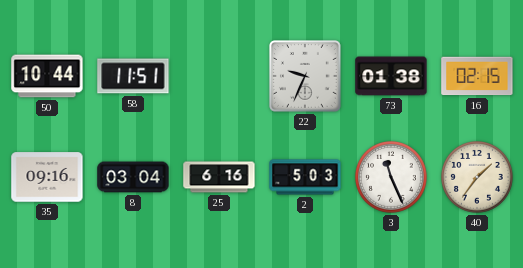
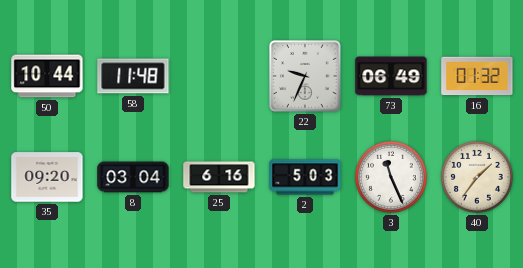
58: 11:51 -> 11:48 (133, 76)
73: 01:38 -> 06:49 (391, 76)
16: 02:15 -> 01:32 (477, 76)
35: 09:16 -> 09:20 (47, 177)
